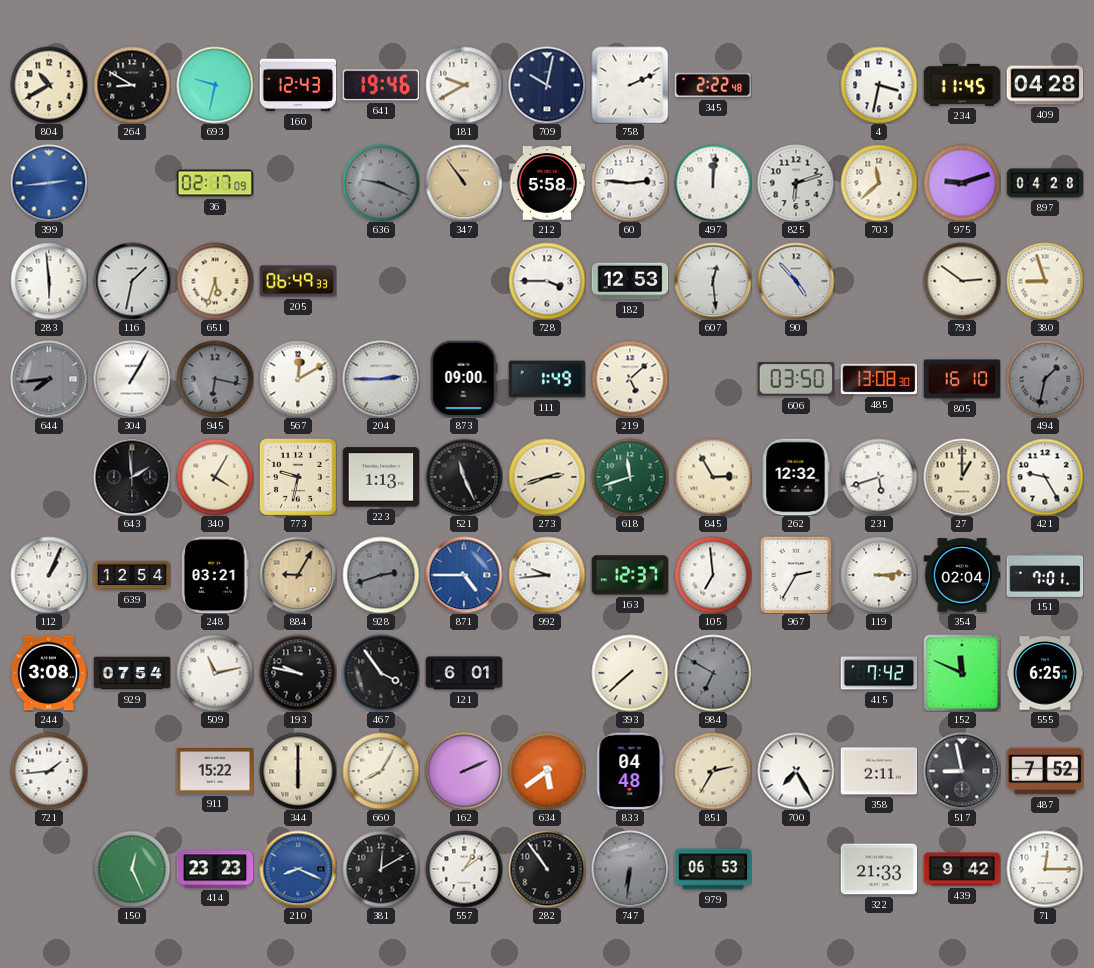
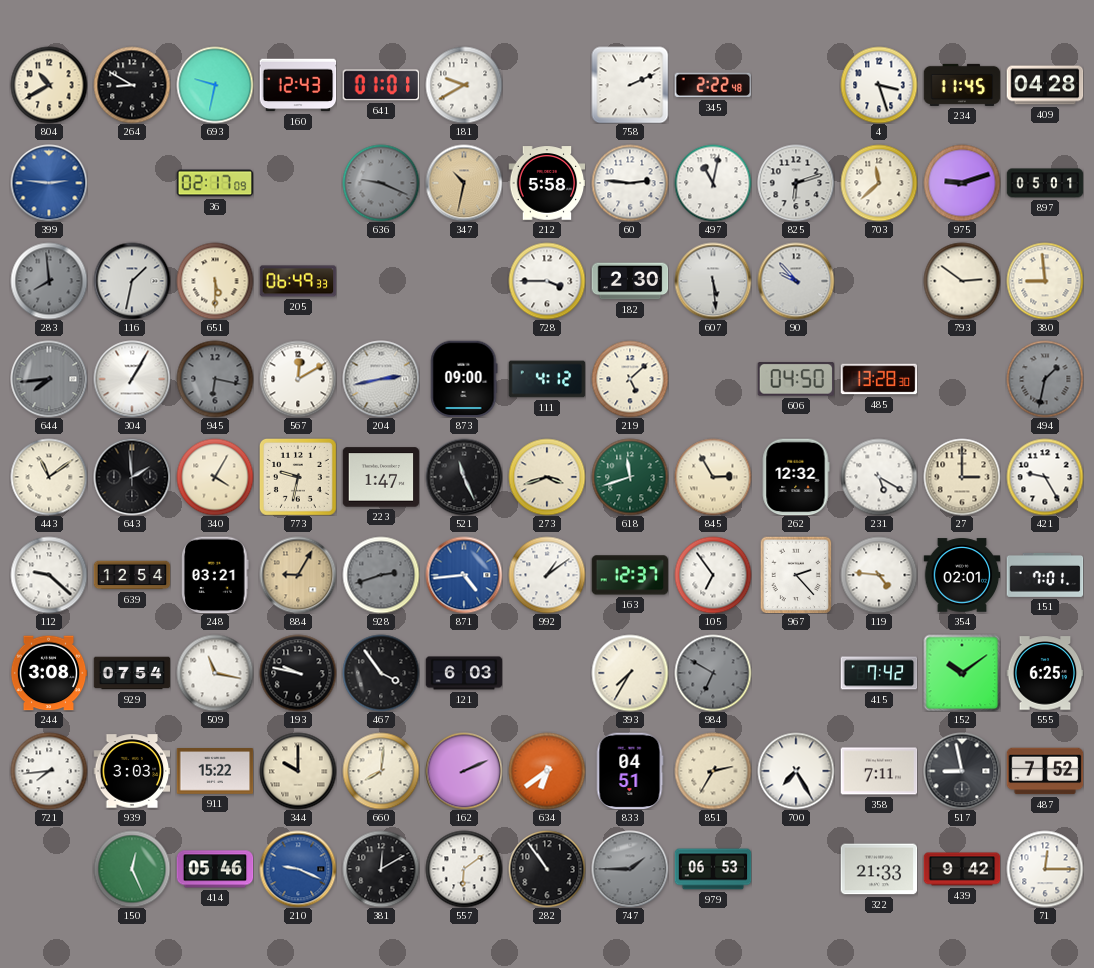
641: 19:46 -> 01:01 (381, 85)
709: 10:02 -> none (547, 85)
4: 3:32 -> 3:27 (879, 85)
399: 2:44 -> 2:46 (49, 183)
347: 10:54 -> 10:32 (464, 183)
497: 12:01 -> 11:02 (713, 183)
897: 04:28 -> 05:01 (1045, 183)
283: 5:59 -> 7:59 (49, 281)
283 dial: white -> grey (49, 281)
651: 5:33 -> 5:30 (215, 281)
182: 12:53 -> 2:30 (630, 281)
607: 12:29 -> 5:29 (713, 281)
90: 4:53 -> 9:53 (796, 281)
380: 8:57 -> 8:59 (1045, 281)
204: 2:45 -> 2:43 (381, 379)
111: 1:49 -> 4:12 (547, 379)
606: 03:50 -> 04:50 (796, 379)
485: 13:08 -> 13:28 (879, 379)
805: 16:10 -> none (962, 379)
443: none -> 11:09 (49, 477)
223: 1:13 -> 1:47 (381, 477)
273: 2:42 -> 3:42 (547, 477)
231: 5:42 -> 5:20 (879, 477)
27: 1:00 -> 3:00 (962, 477)
112: 1:04 -> 9:22 (49, 575)
871: 4:45 -> 4:44 (464, 575)
992: 9:44 -> 1:09 (547, 575)
105: 6:59 -> 6:54 (713, 575)
967: 2:35 -> 2:23 (796, 575)
119: 3:14 -> 4:46 (879, 575)
354: 02:04 -> 02:01 (962, 575)
509: 11:13 -> 11:17 (215, 673)
121: 6:01 -> 6:03 (464, 673)
393: 7:38 -> 7:35 (630, 673)
152: 11:49 -> 10:09 (962, 673)
721: 1:44 -> 7:44 (49, 771)
939: none -> 3:03 (132, 771)
344: 6:00 -> 10:00 (298, 771)
660: 8:05 -> 8:01 (381, 771)
634: 5:39 -> 6:39 (547, 771)
833: 04:48 -> 04:51 (630, 771)
358: 2:11 -> 7:11 (879, 771)
414: 23:23 -> 05:46 (215, 869)
210: 8:19 -> 9:19 (298, 869)
557: 1:09 -> 6:09 (464, 869)
747: 6:31 -> 1:45 (630, 869)
